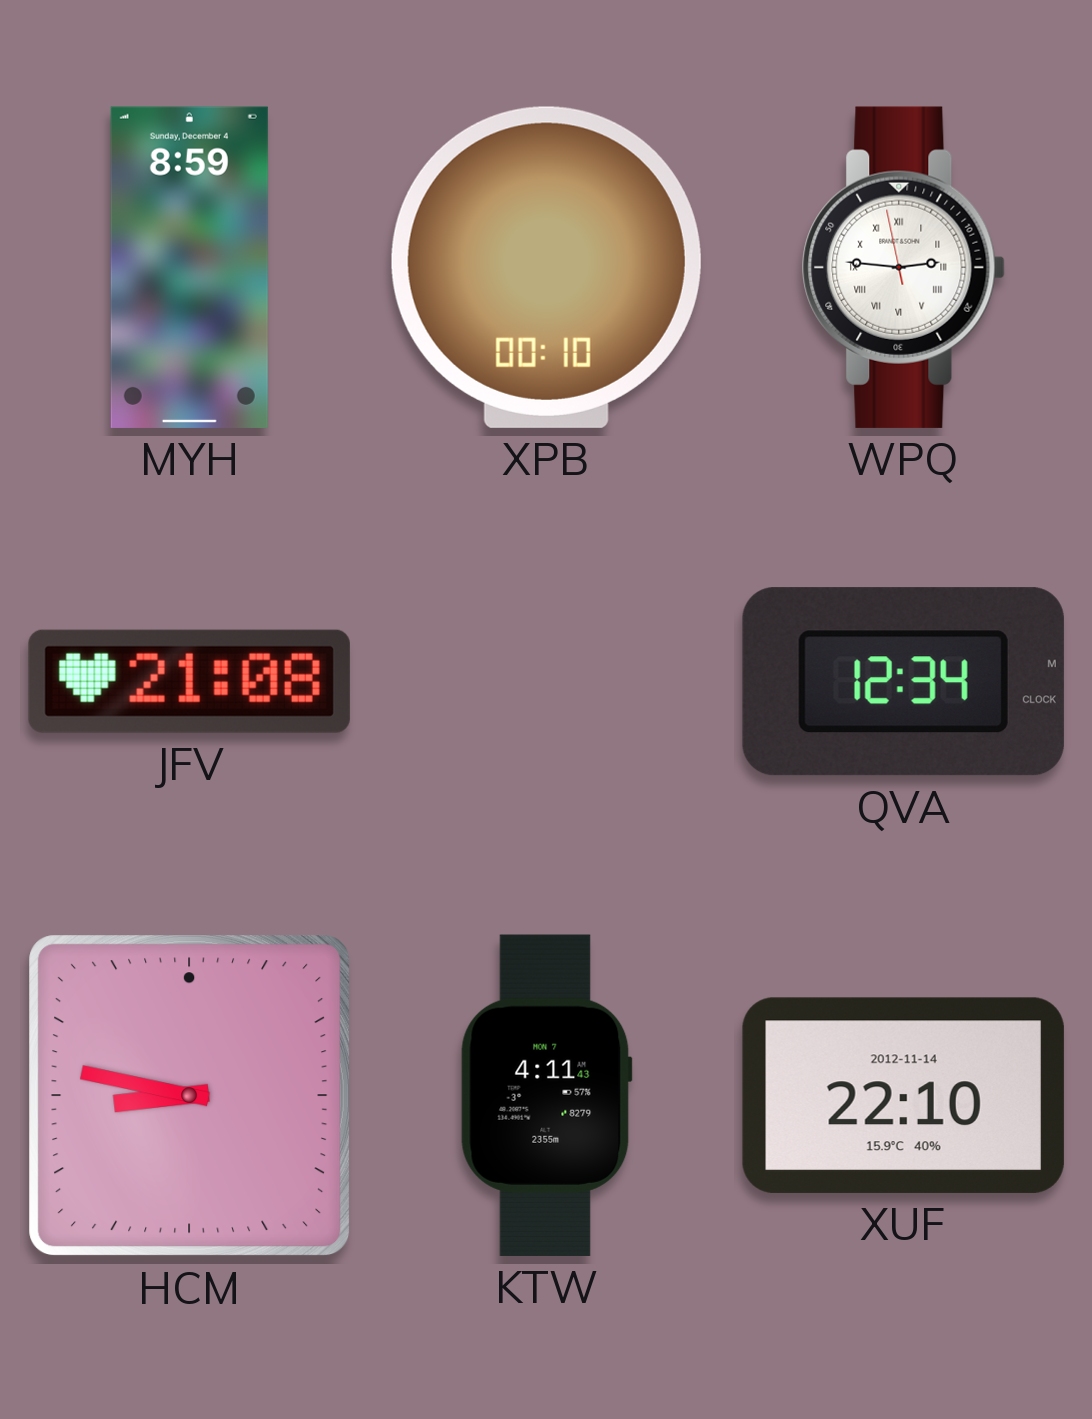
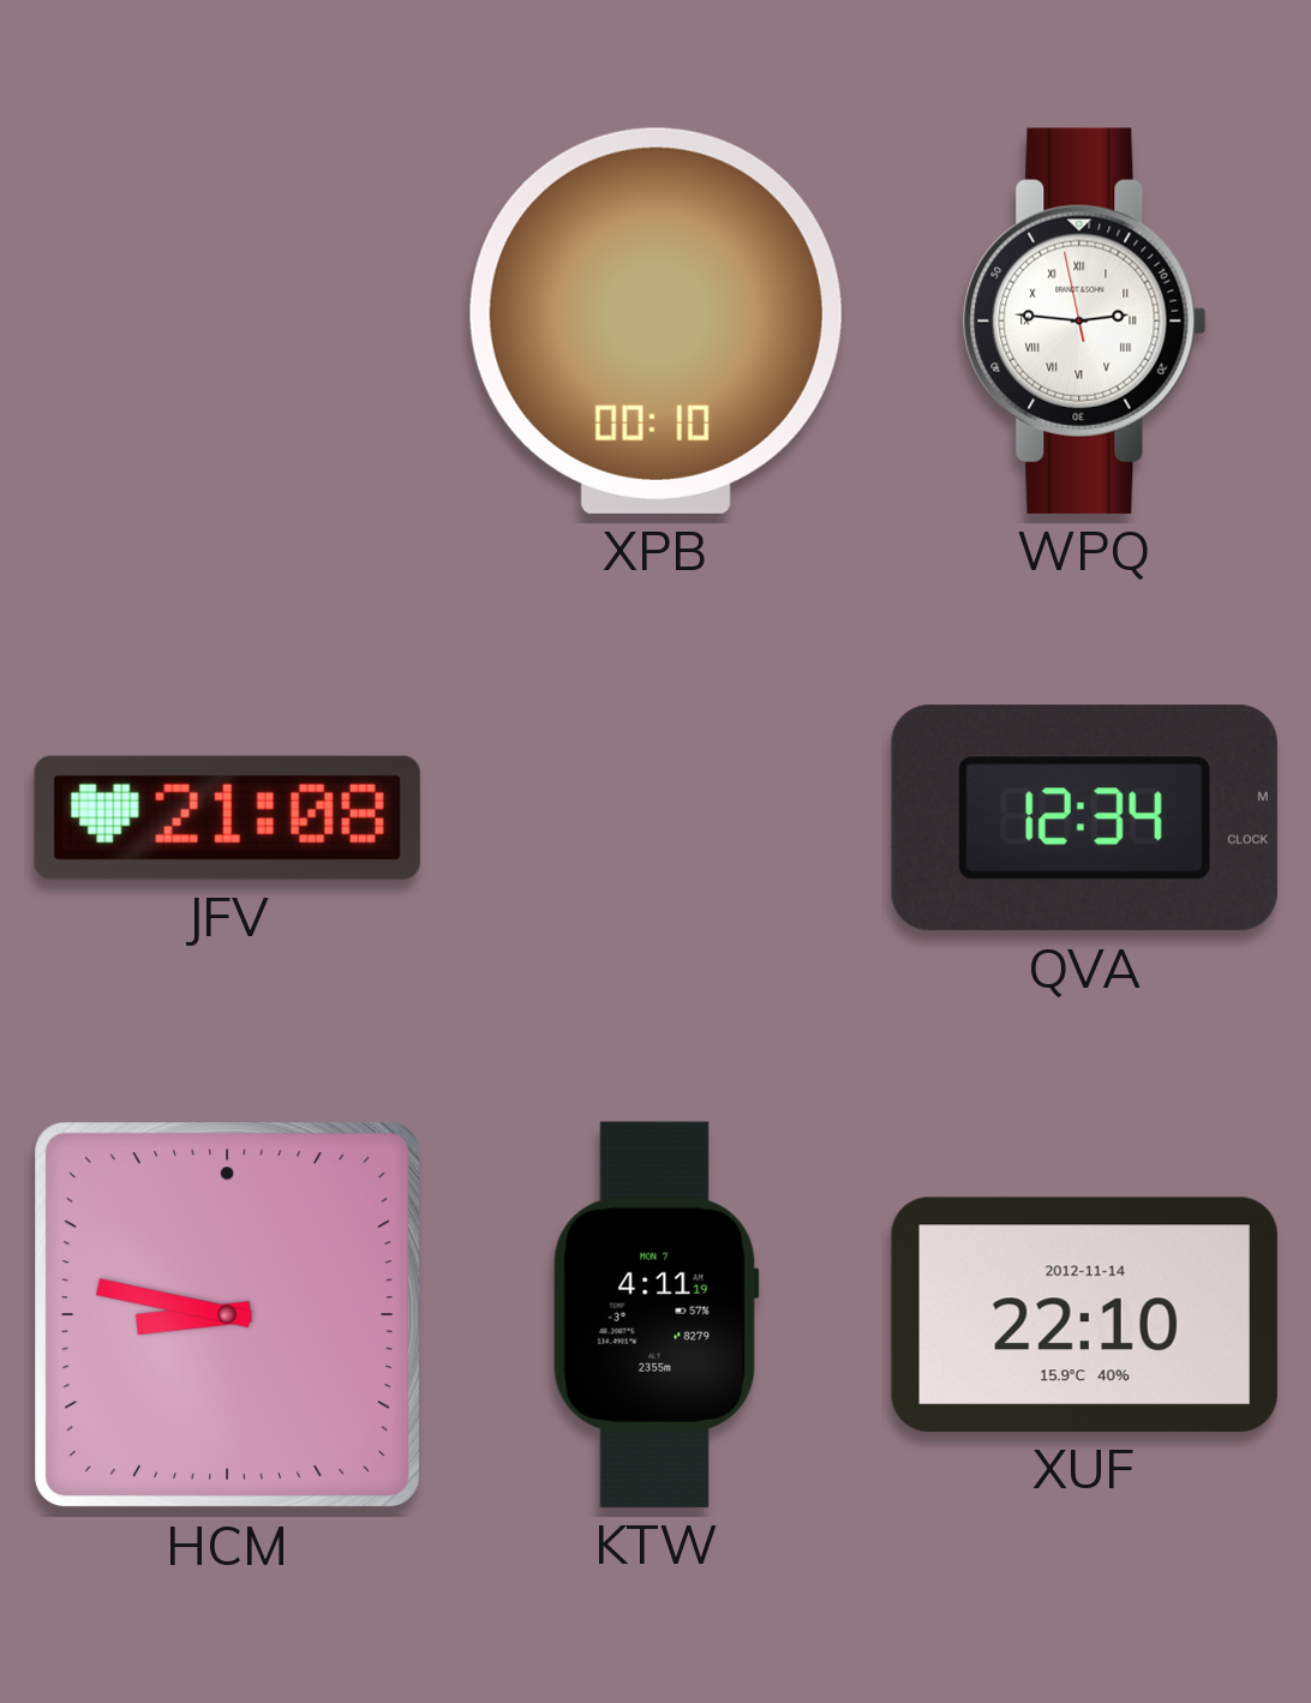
MYH: 8:59 -> none (189, 267)
KTW: 4:11:43 -> 4:11:19 (655, 1314)
